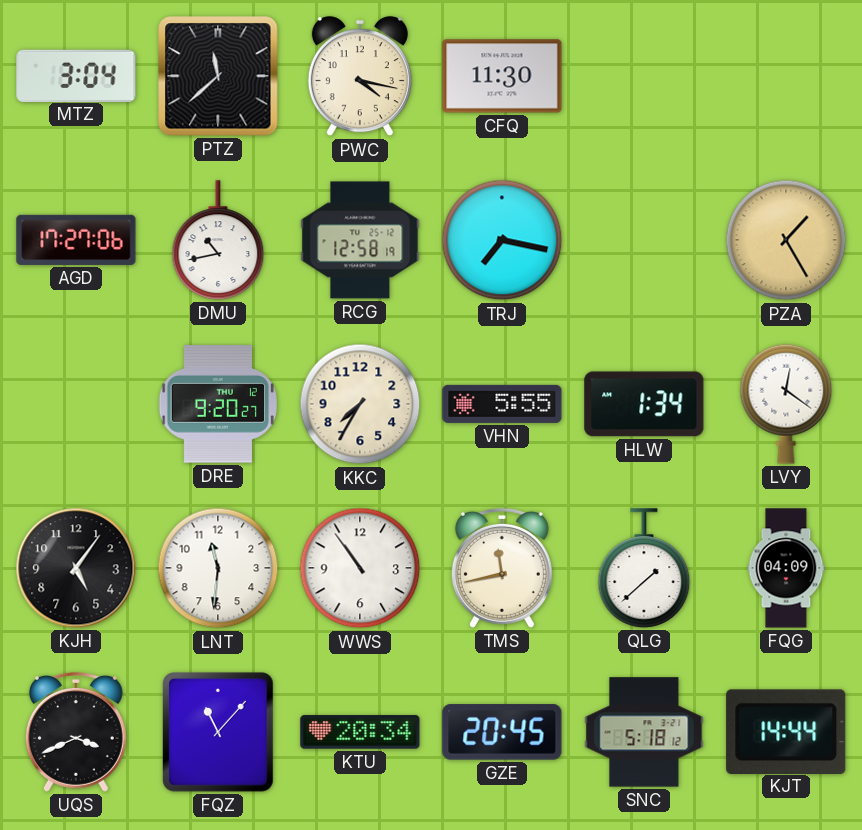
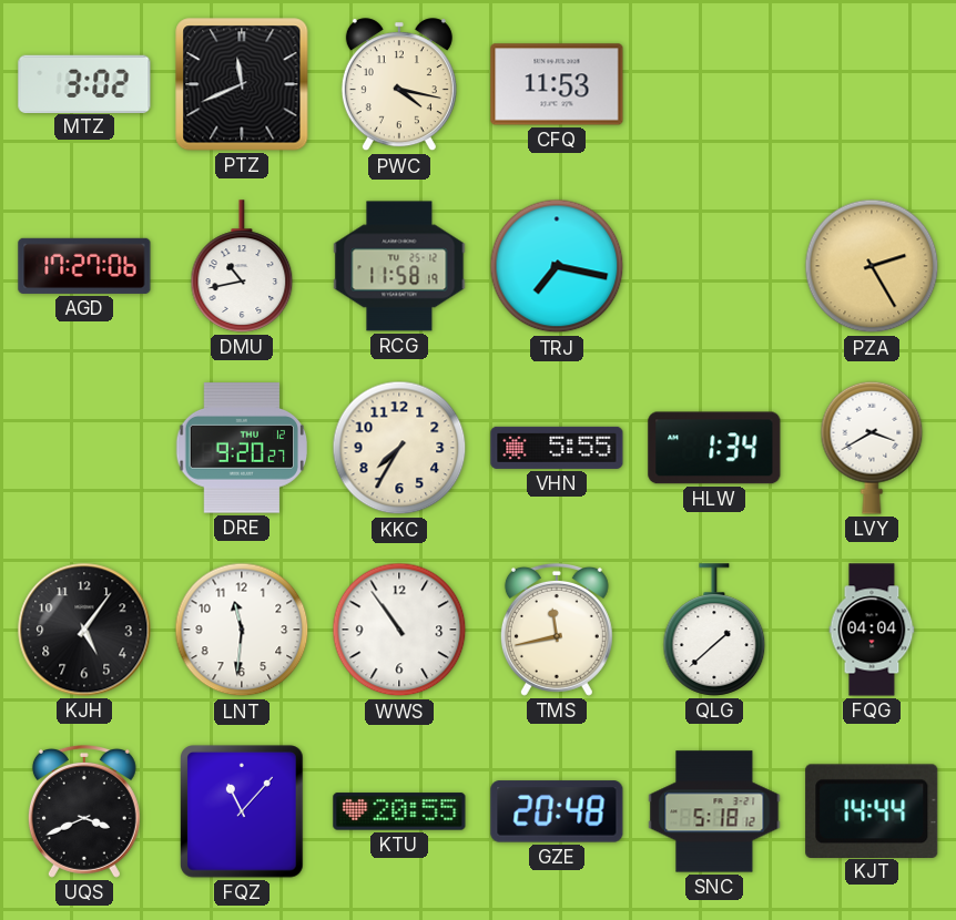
MTZ: 3:04 -> 3:02 (84, 83)
PTZ: 11:38 -> 11:41 (242, 84)
CFQ: 11:30 -> 11:53 (557, 84)
RCG: 12:58 -> 11:58 (399, 266)
PZA: 1:25 -> 2:25 (872, 266)
LVY: 12:21 -> 3:40 (872, 448)
FQG: 04:09 -> 04:04 (872, 630)
KTU: 20:34 -> 20:55 (399, 811)
GZE: 20:45 -> 20:48 (557, 811)
